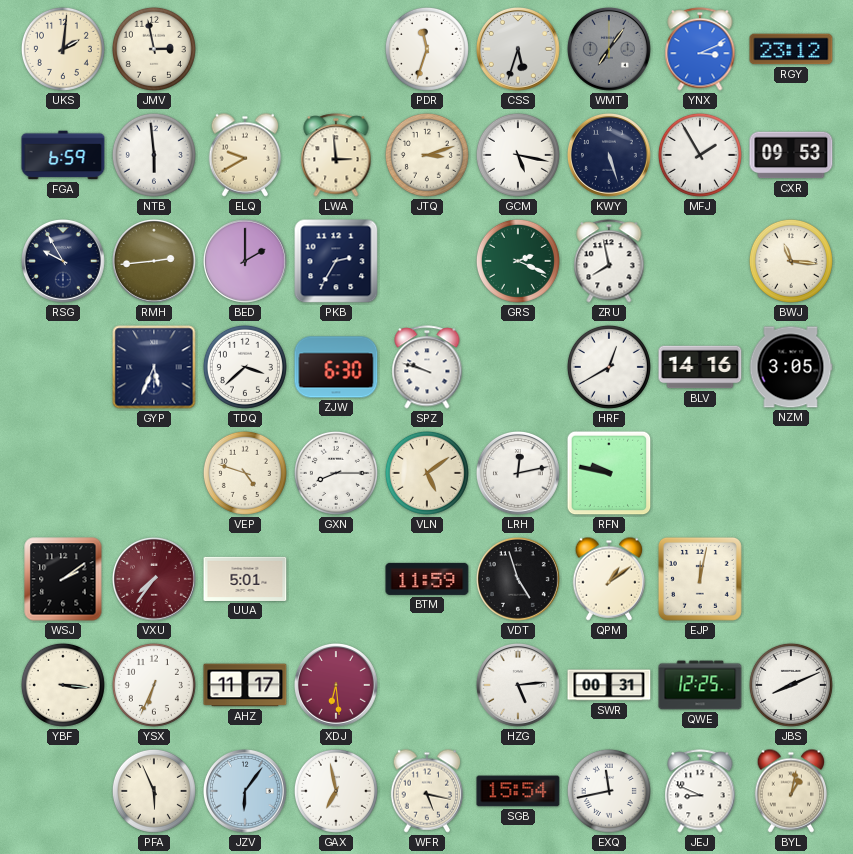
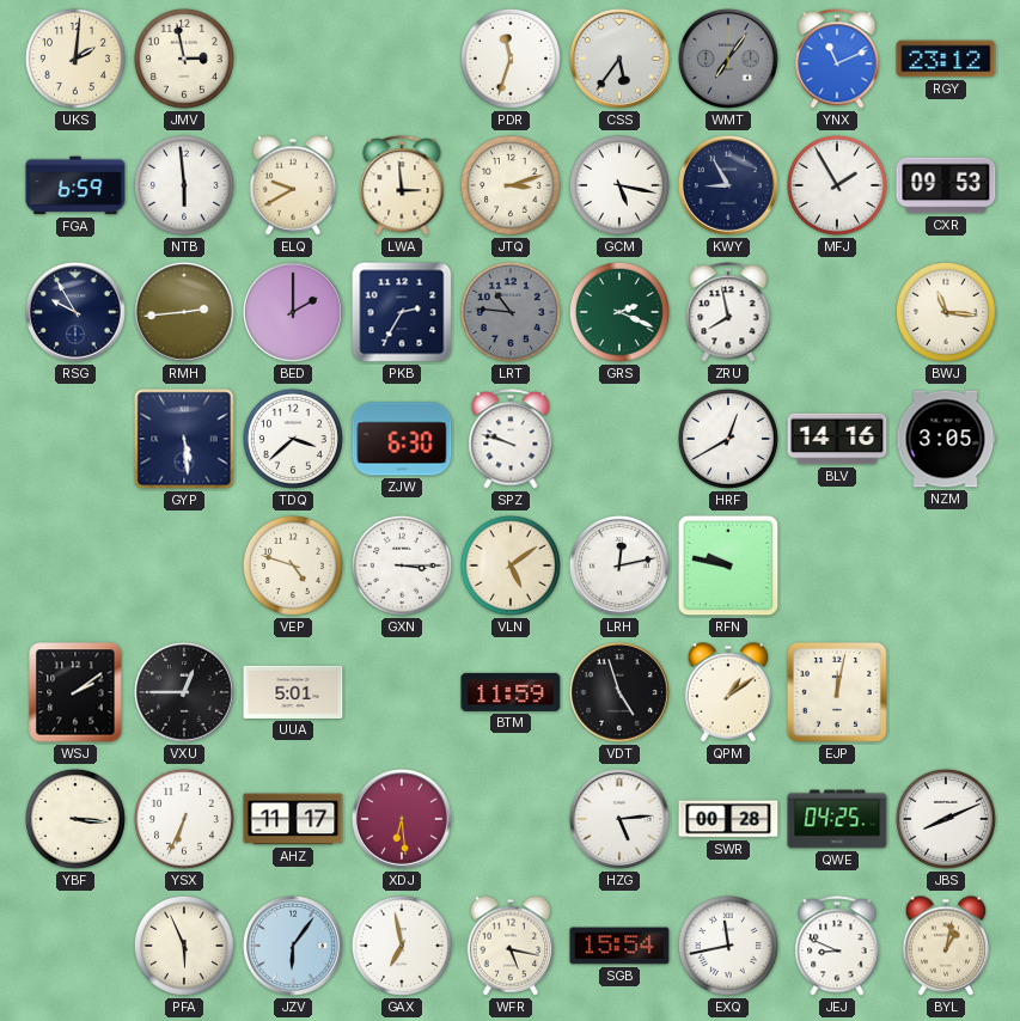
CSS: 5:33 -> 5:36 (621, 60)
YNX: 3:11 -> 11:11 (837, 59)
KWY: 5:27 -> 8:55 (729, 187)
LRT: none -> 10:46 (511, 312)
GYP: 5:34 -> 5:29 (184, 439)
GXN: 8:15 -> 3:15 (402, 565)
VXU: 7:36 -> 12:45 (185, 693)
VXU dial: burgundy -> black (185, 693)
SWR: 00:31 -> 00:28 (728, 819)
QWE: 12:25 -> 04:25 (837, 819)
